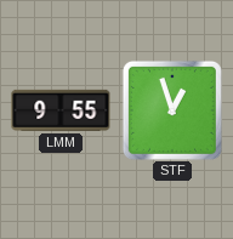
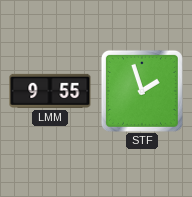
STF: 12:57 -> 1:57 (142, 91)
